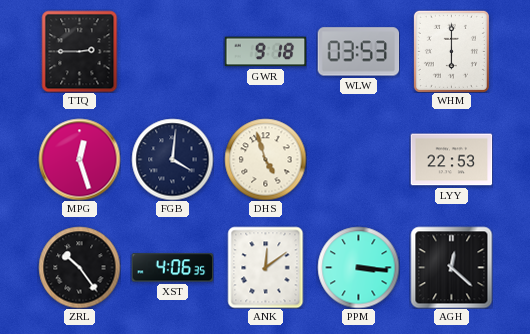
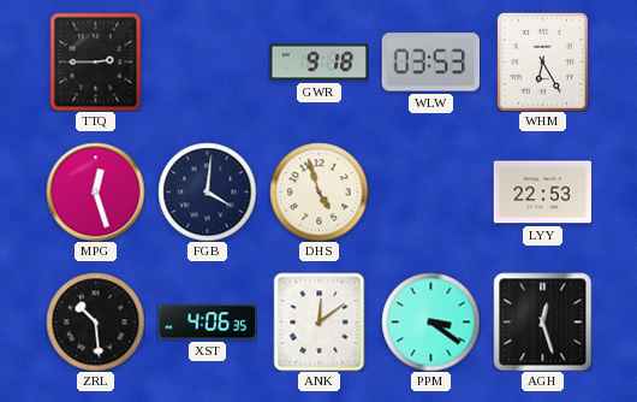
WHM: 6:00 -> 6:25 (542, 61)
ZRL: 10:24 -> 10:29 (95, 321)
PPM: 3:16 -> 3:21 (430, 321)
AGH: 12:22 -> 12:27 (542, 321)
